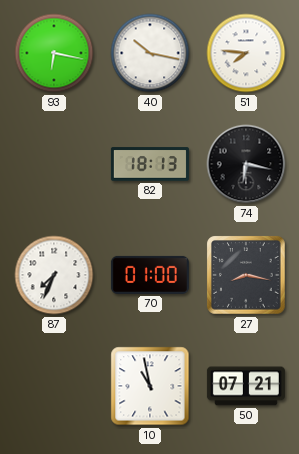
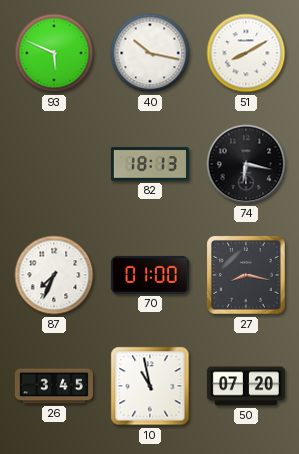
93: 6:17 -> 5:49 (54, 53)
51: 7:46 -> 8:10 (246, 53)
26: none -> 3:45 (54, 386)
50: 07:21 -> 07:20 (246, 386)
